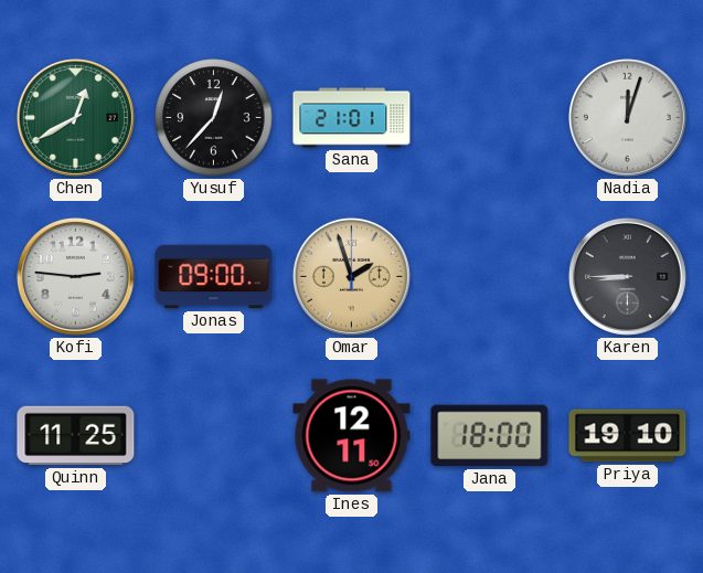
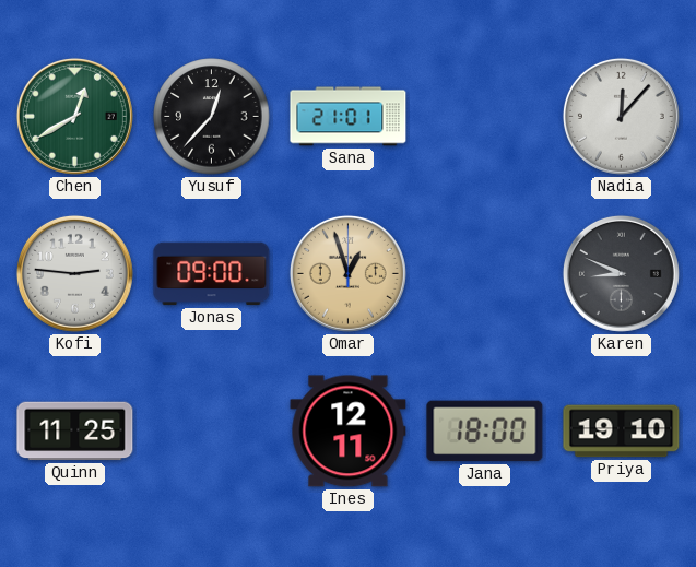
Nadia: 12:03 -> 12:07 (621, 116)
Omar: 1:57 -> 12:57 (347, 273)
Karen: 8:45 -> 8:49 (621, 273)
